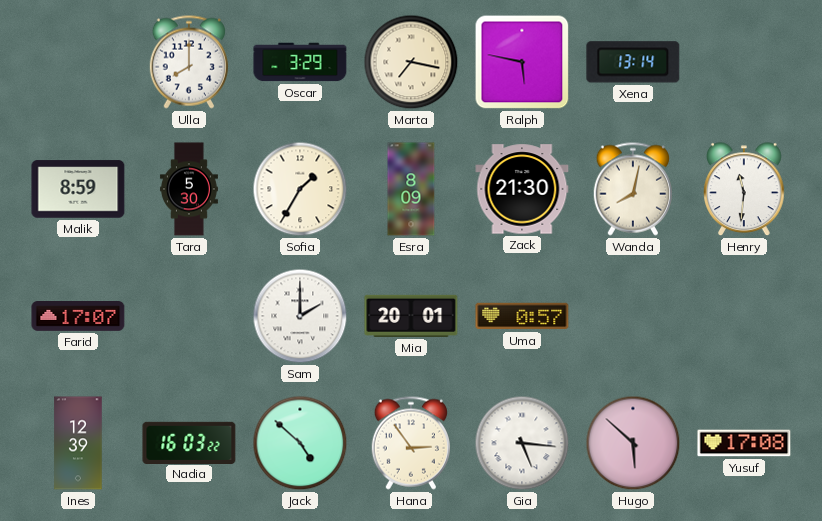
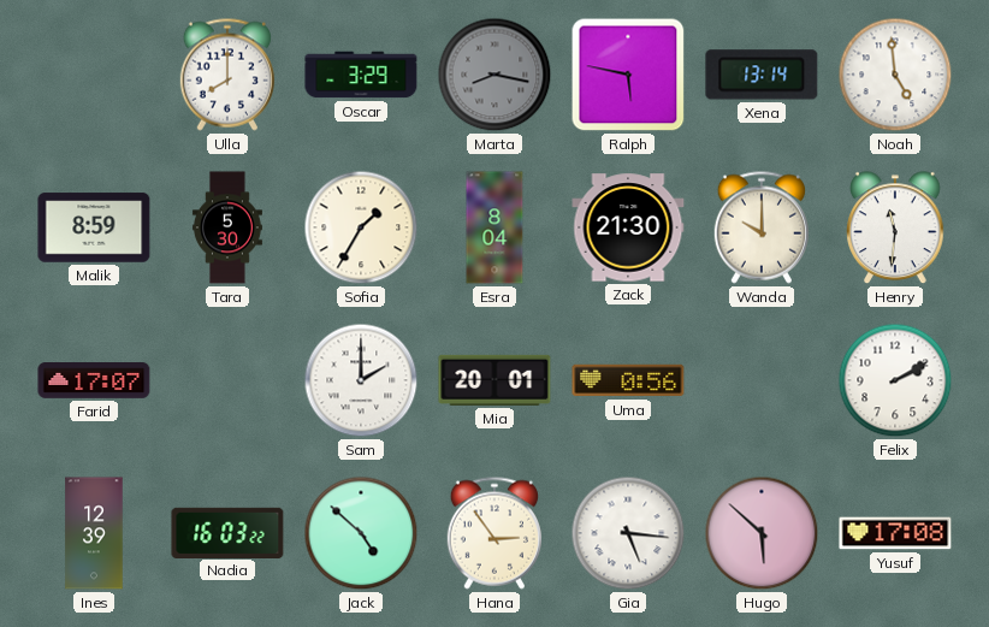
Marta: 7:17 -> 8:17 (494, 75)
Marta dial: cream -> grey (494, 75)
Noah: none -> 4:59 (895, 75)
Esra: 8:09 -> 8:04 (494, 227)
Wanda: 8:02 -> 10:00 (760, 227)
Uma: 0:57 -> 0:56 (628, 380)
Felix: none -> 2:10 (895, 380)
